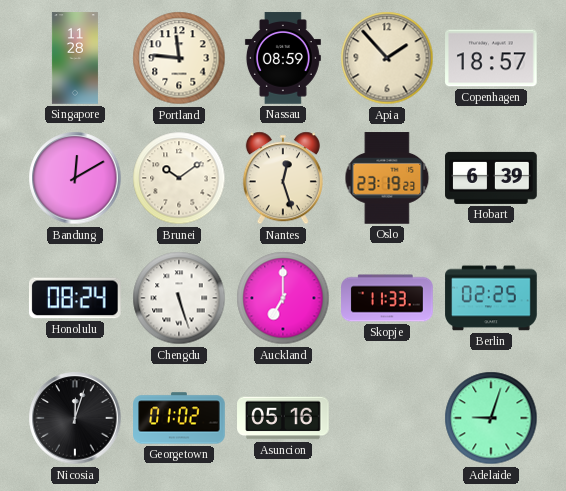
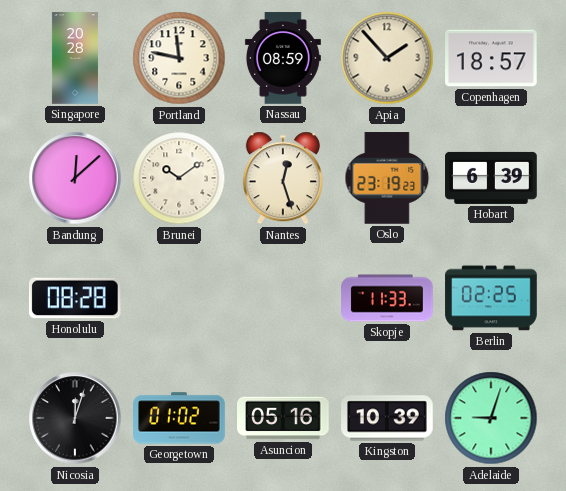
Singapore: 11:28 -> 20:28 (75, 58)
Portland: 11:46 -> 11:47 (179, 58)
Bandung: 12:10 -> 12:08 (75, 178)
Honolulu: 08:24 -> 08:28 (75, 298)
Chengdu: 5:27 -> none (179, 298)
Auckland: 7:00 -> none (283, 298)
Kingston: none -> 10:39 (387, 418)
